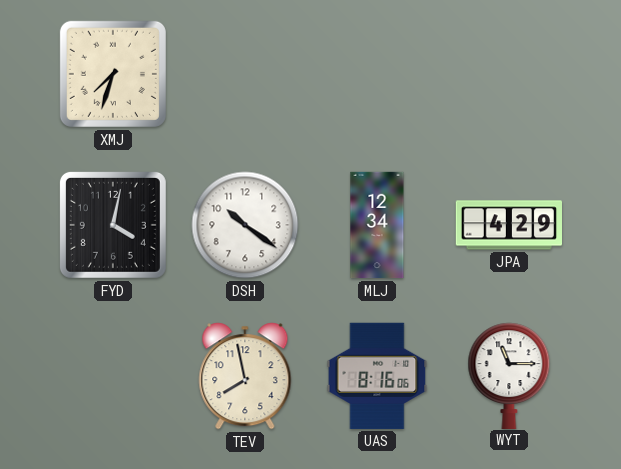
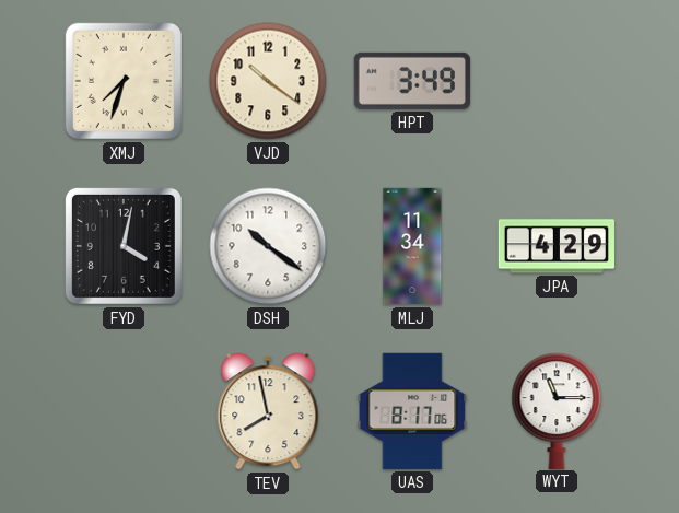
VJD: none -> 10:21 (268, 81)
HPT: none -> 3:49 (411, 81)
MLJ: 12:34 -> 11:34 (412, 246)
UAS: 8:16 -> 8:17 (412, 411)
